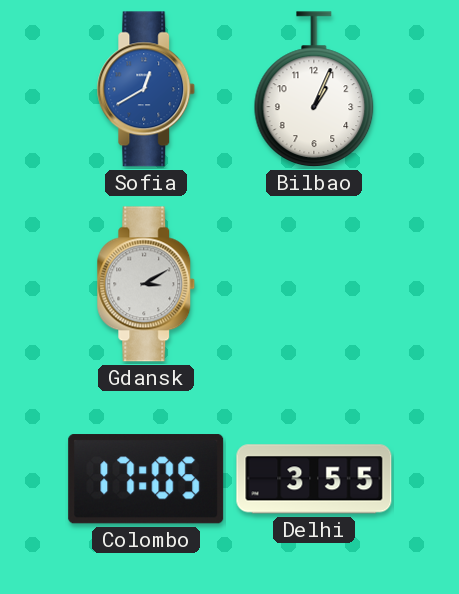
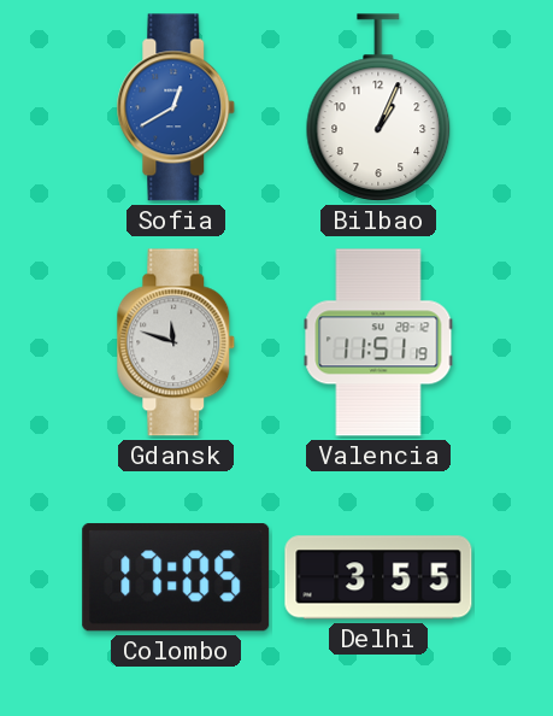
Gdansk: 3:10 -> 11:48 (176, 342)
Valencia: none -> 11:51 (378, 342)
